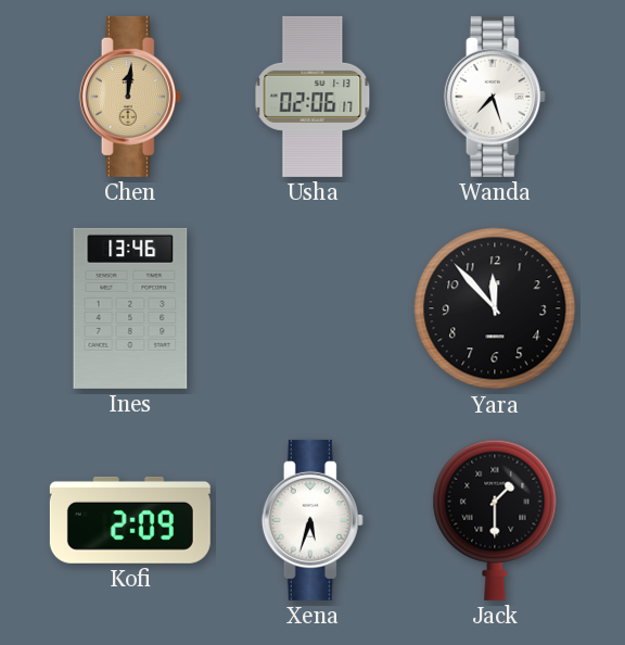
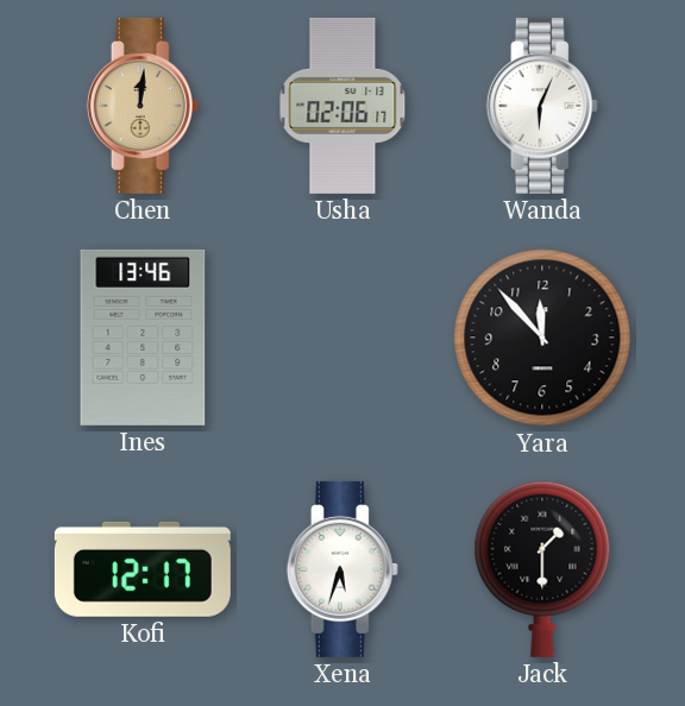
Wanda: 7:27 -> 6:04 (542, 106)
Kofi: 2:09 -> 12:17 (143, 569)
